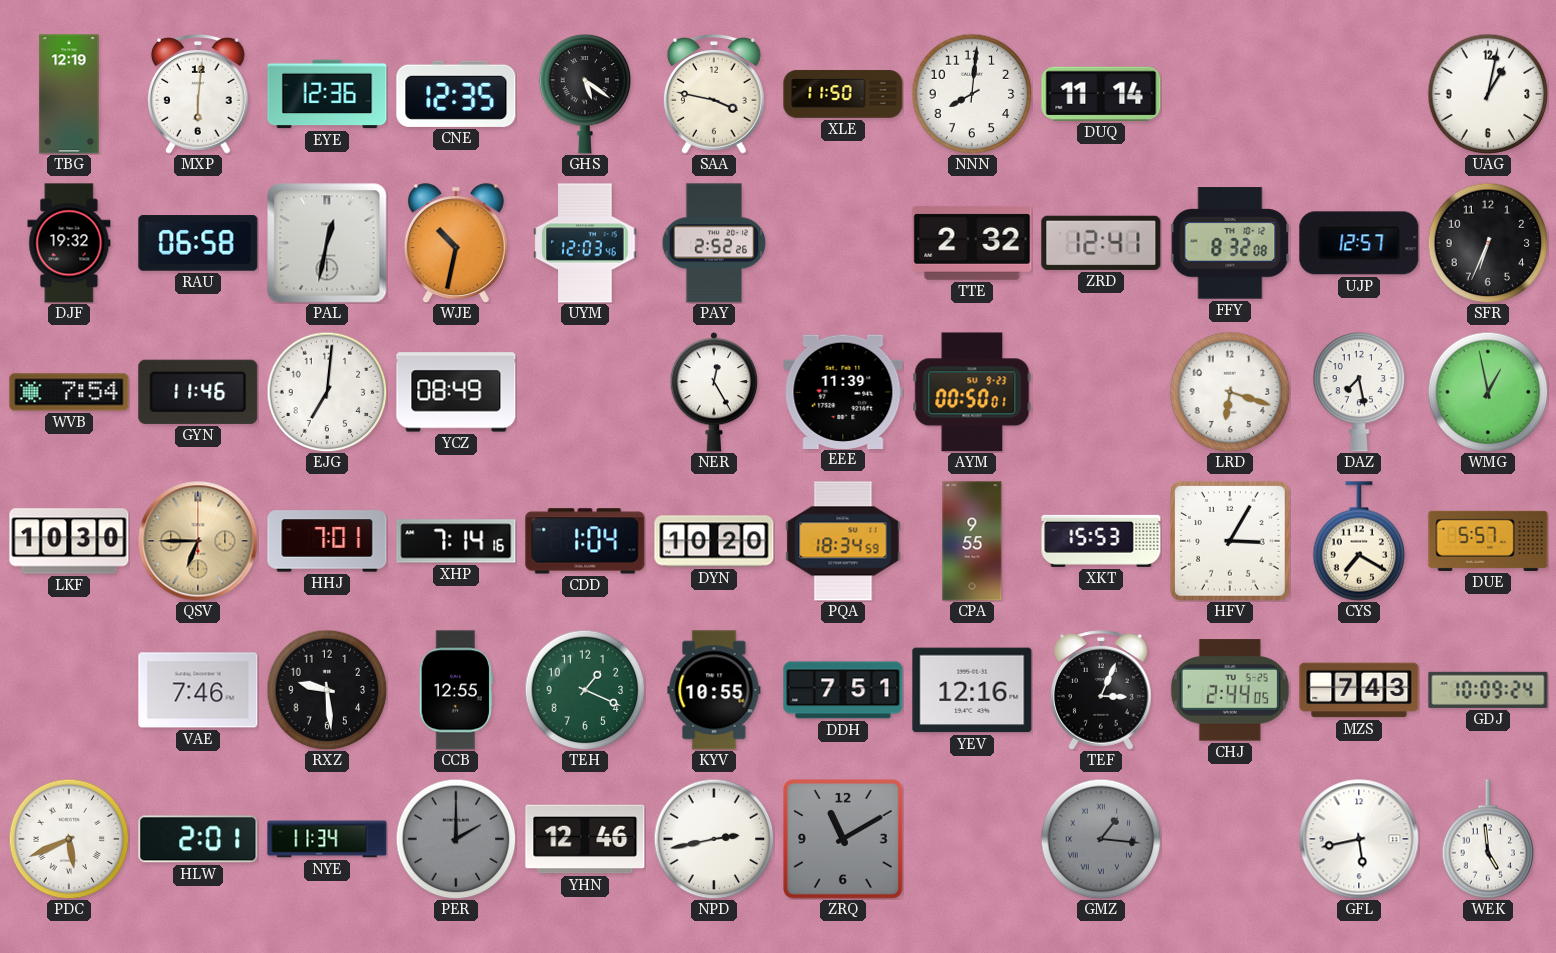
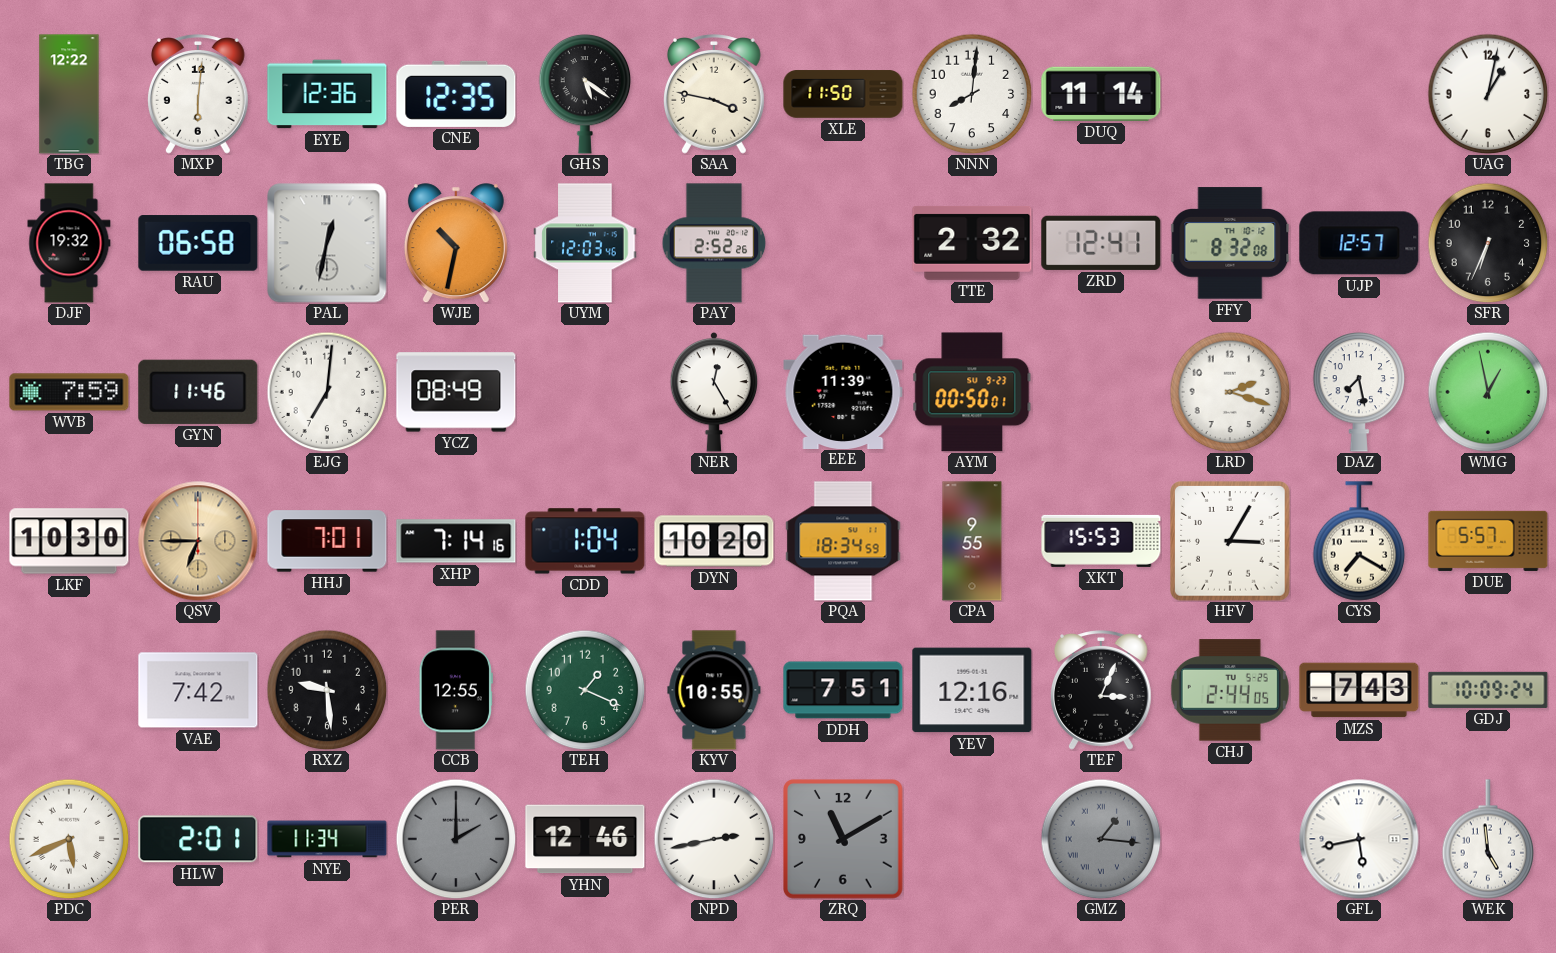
TBG: 12:19 -> 12:22 (69, 94)
WVB: 7:54 -> 7:59 (69, 392)
LRD: 6:18 -> 2:18 (1230, 392)
VAE: 7:46 -> 7:42 (198, 690)
